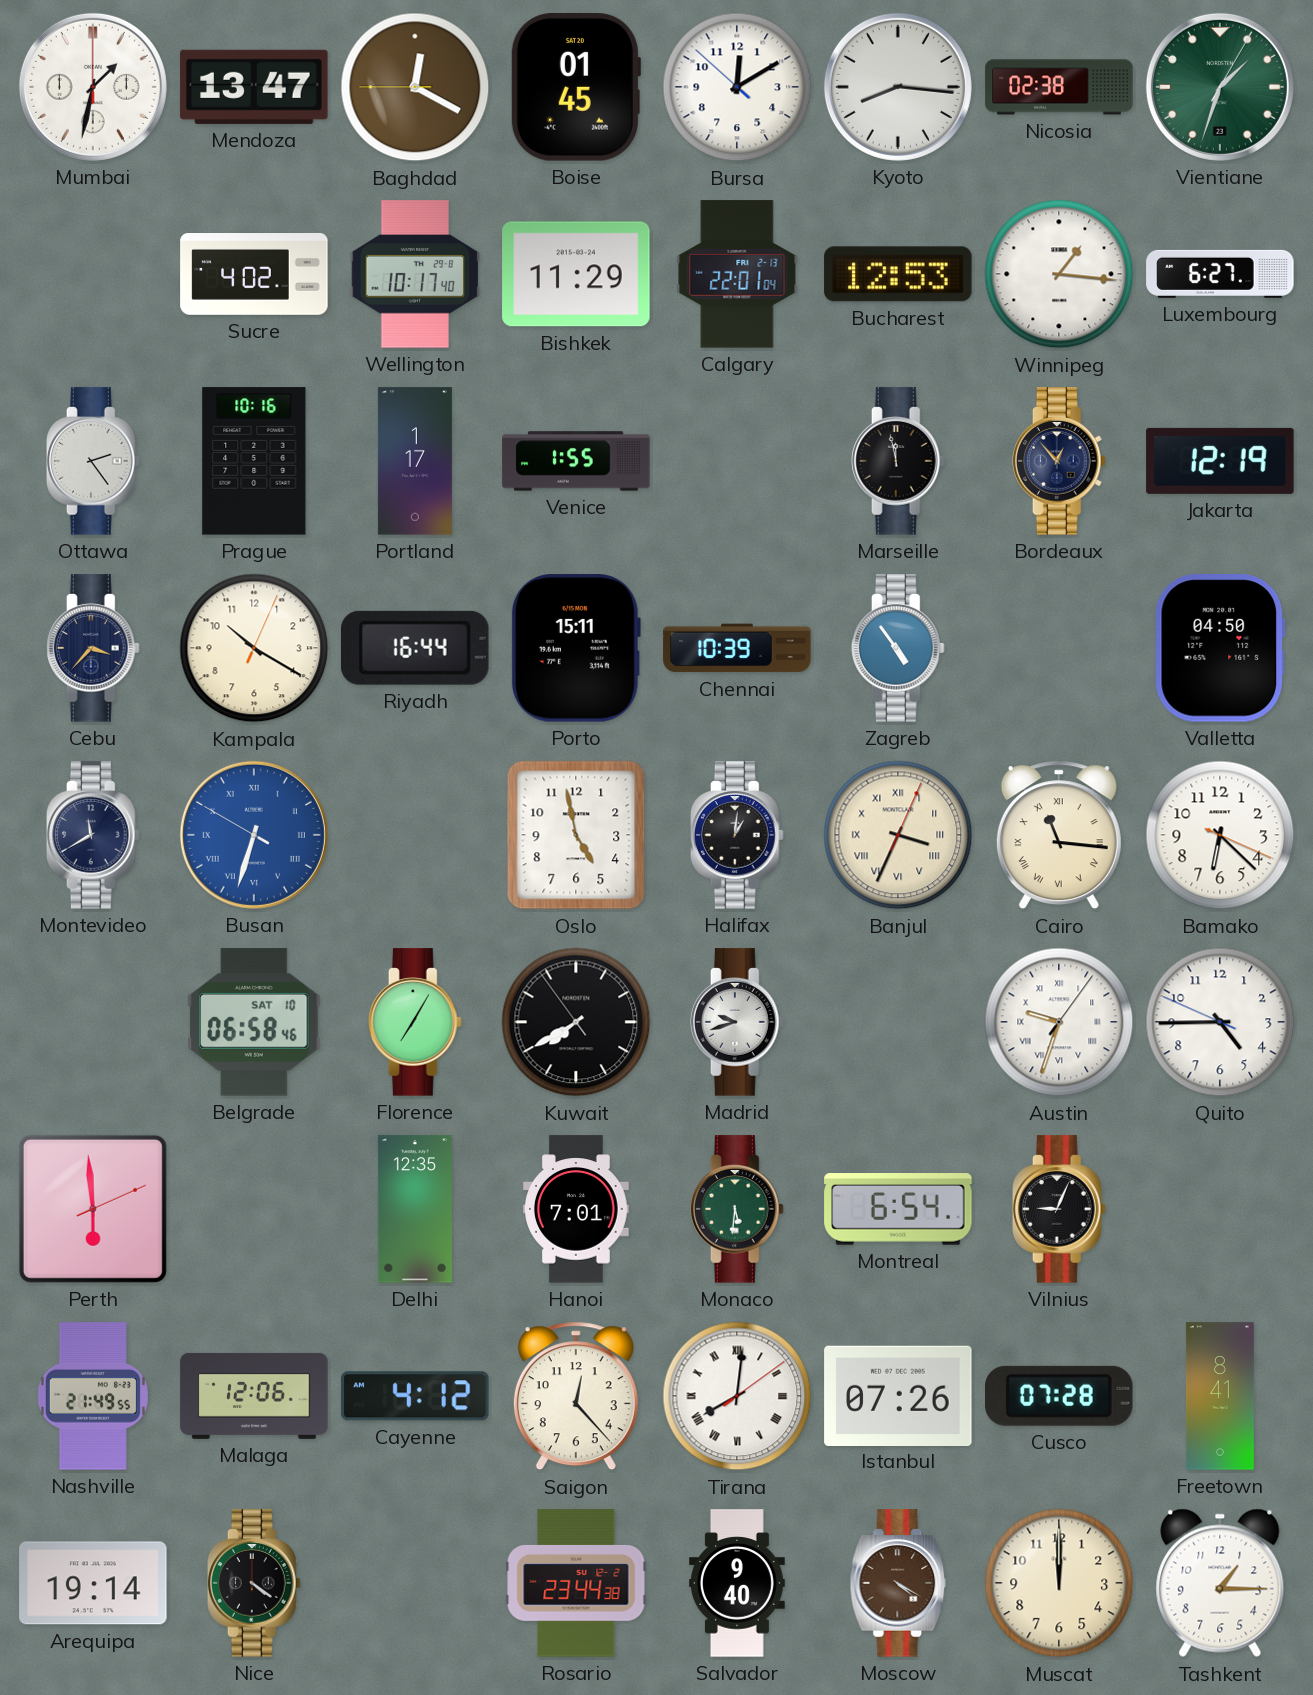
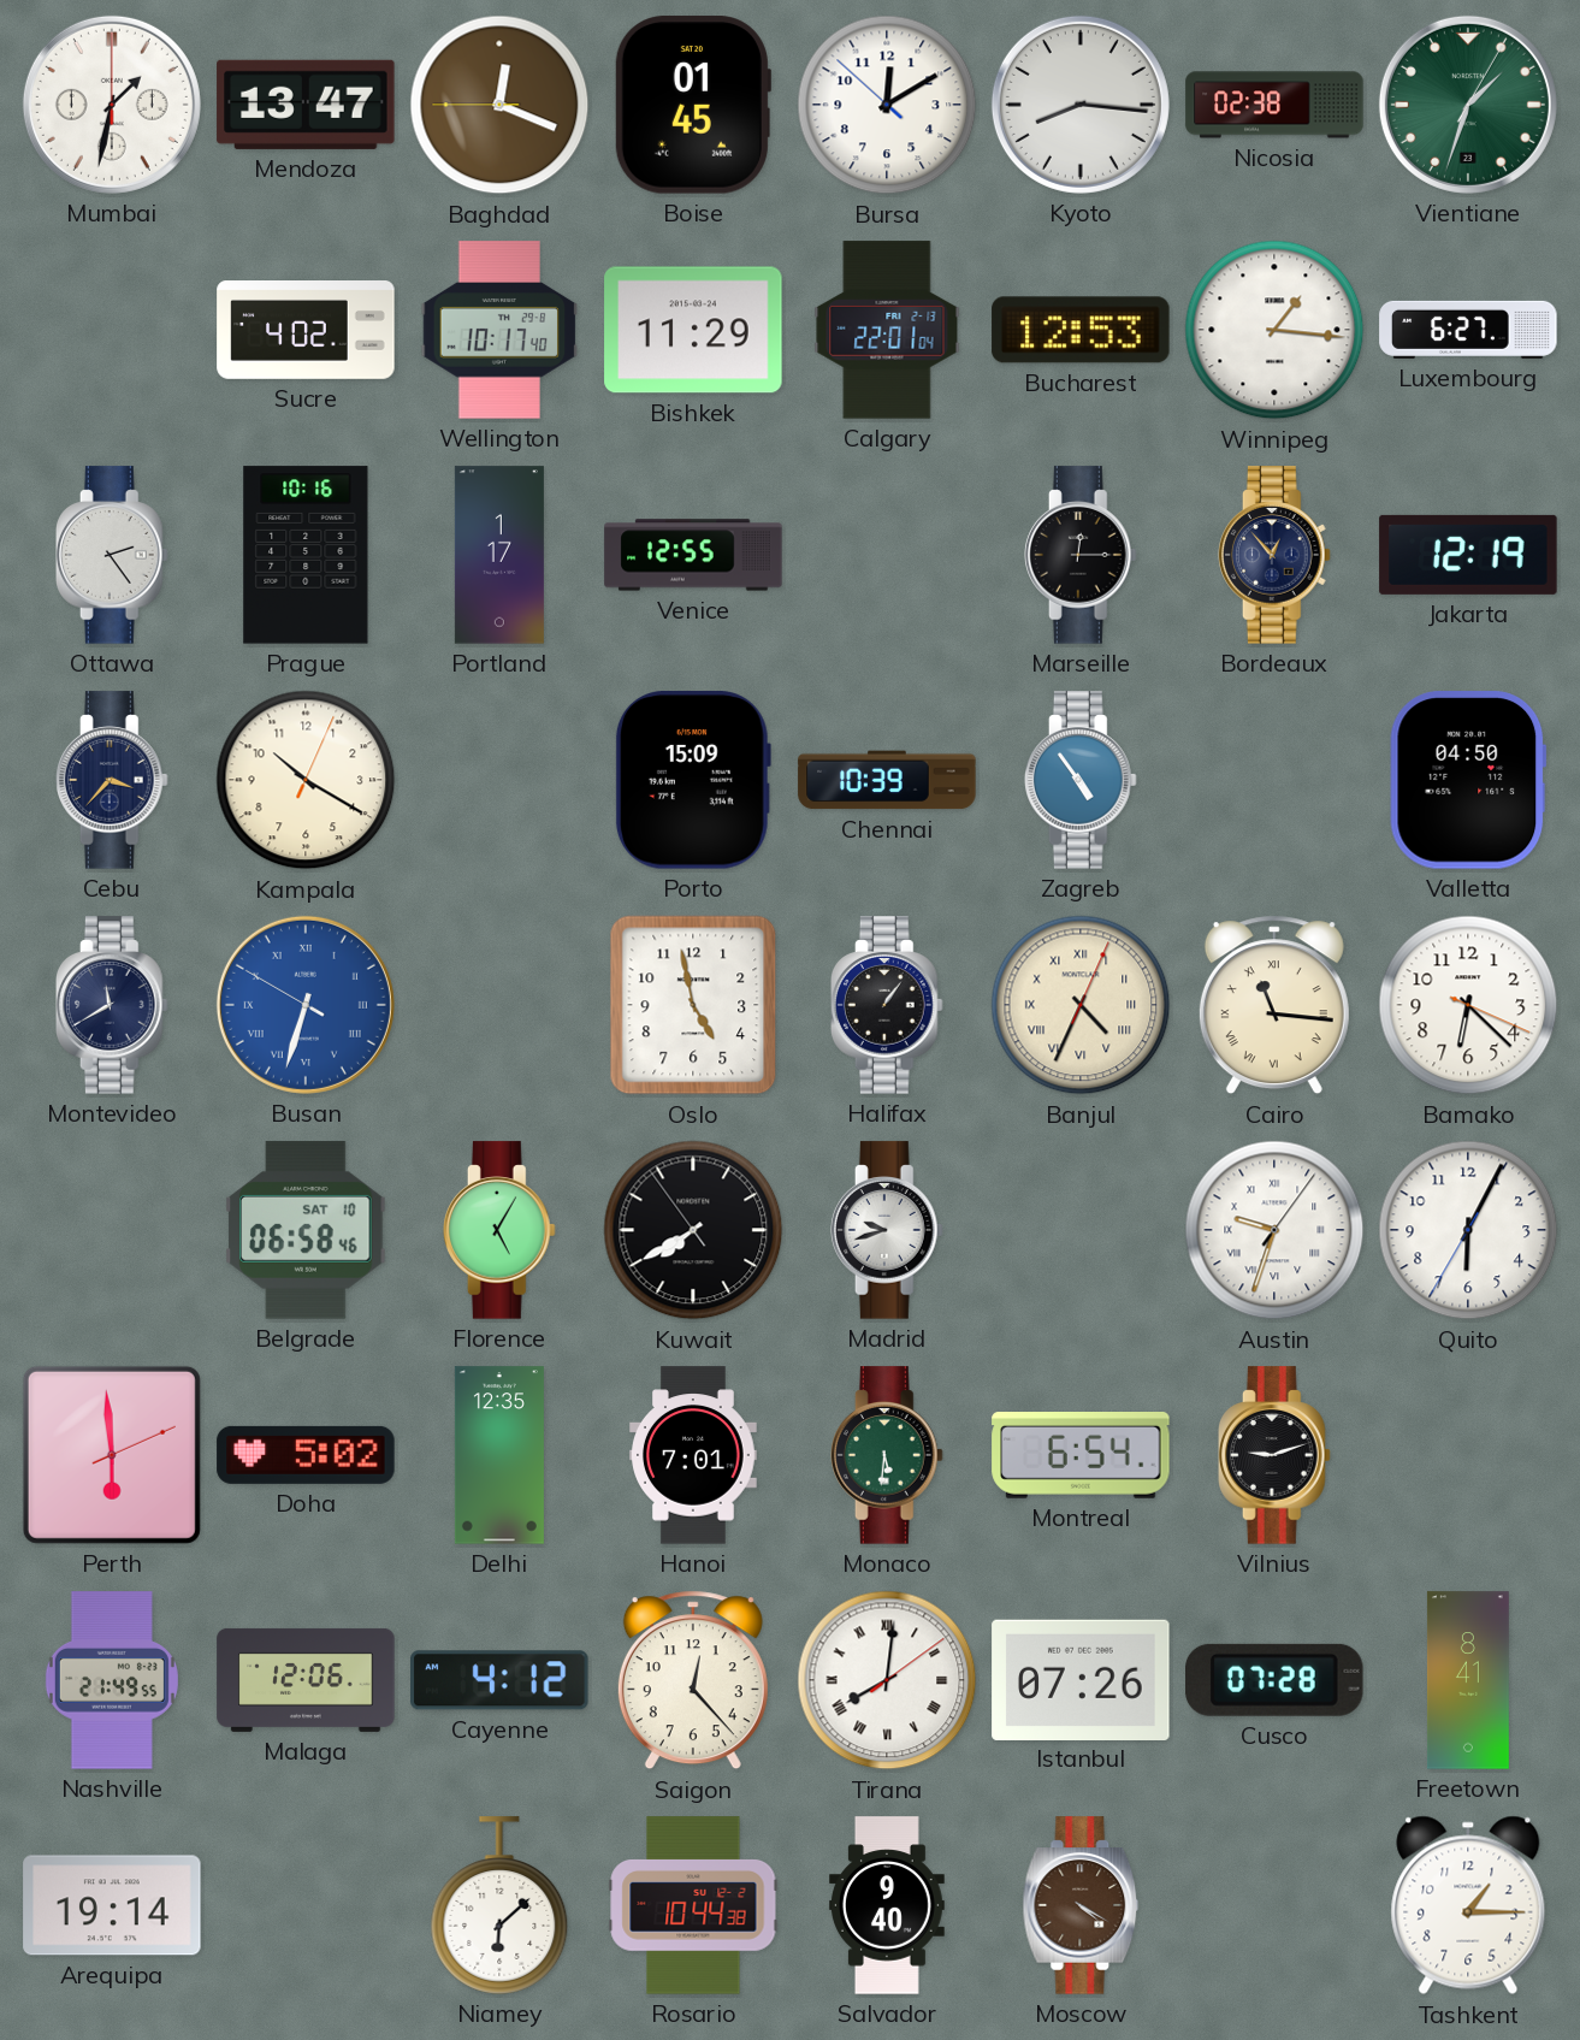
Baghdad: 12:19 -> 12:18 (499, 105)
Venice: 1:55 -> 12:55 (693, 555)
Marseille: 11:58 -> 12:15 (1082, 555)
Riyadh: 16:44 -> none (415, 648)
Porto: 15:11 -> 15:09 (693, 780)
Halifax: 1:01 -> 1:06 (888, 1005)
Banjul: 3:34 -> 4:34 (1081, 1005)
Florence: 7:05 -> 5:05 (501, 1230)
Quito: 4:44 -> 6:04 (1468, 1230)
Doha: none -> 5:02 (306, 1455)
Vilnius: 9:04 -> 9:12 (1276, 1455)
Nice: 4:21 -> none (255, 1583)
Niamey: none -> 6:08 (499, 1905)
Rosario: 23:44 -> 10:44 (693, 1905)
Muscat: 12:00 -> none (1059, 1583)
